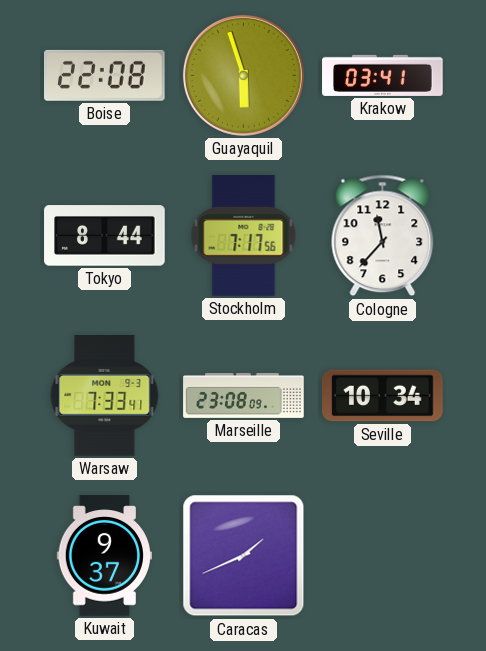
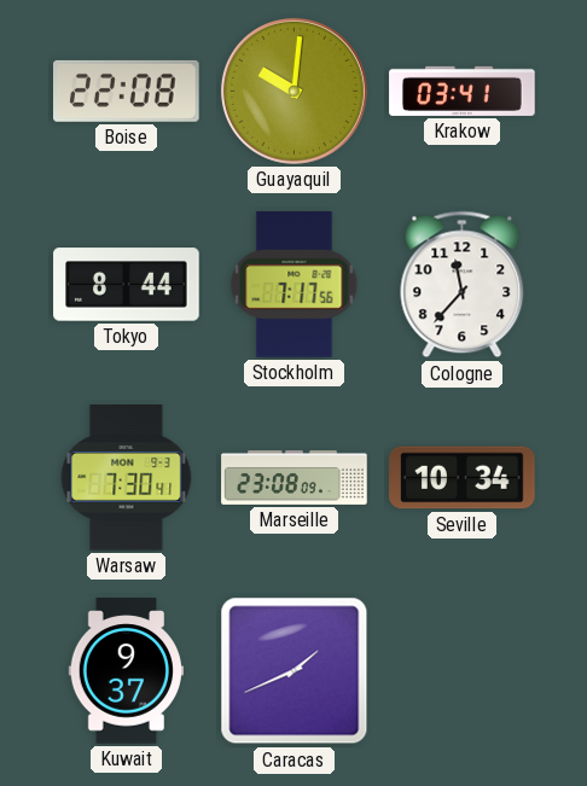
Guayaquil: 5:57 -> 10:01 (293, 91)
Warsaw: 7:33 -> 7:30 (127, 478)
